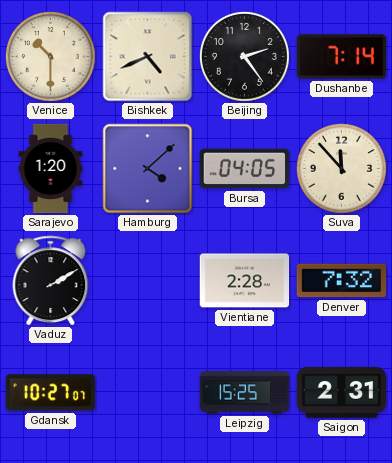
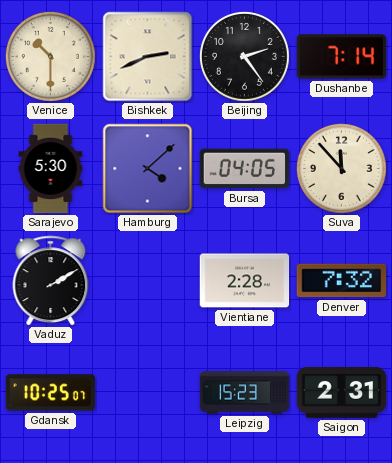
Bishkek: 4:41 -> 2:41 (148, 57)
Sarajevo: 1:20 -> 5:30 (51, 169)
Gdansk: 10:27 -> 10:25 (51, 393)
Leipzig: 15:25 -> 15:23 (245, 393)
